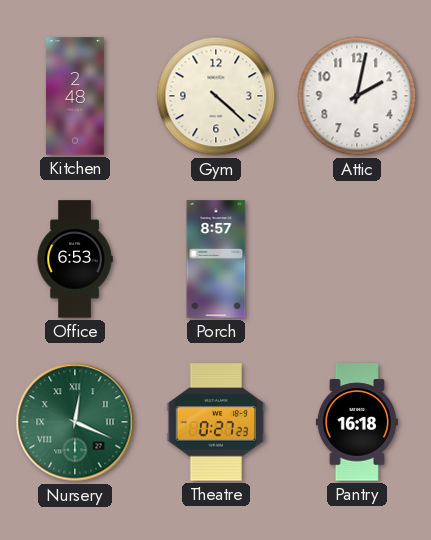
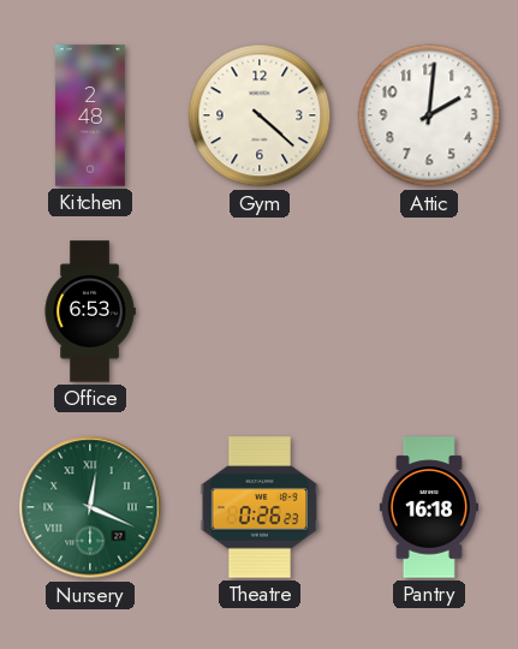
Attic: 2:02 -> 2:01 (429, 115)
Porch: 8:57 -> none (216, 259)
Theatre: 0:27 -> 0:26 (260, 507)
